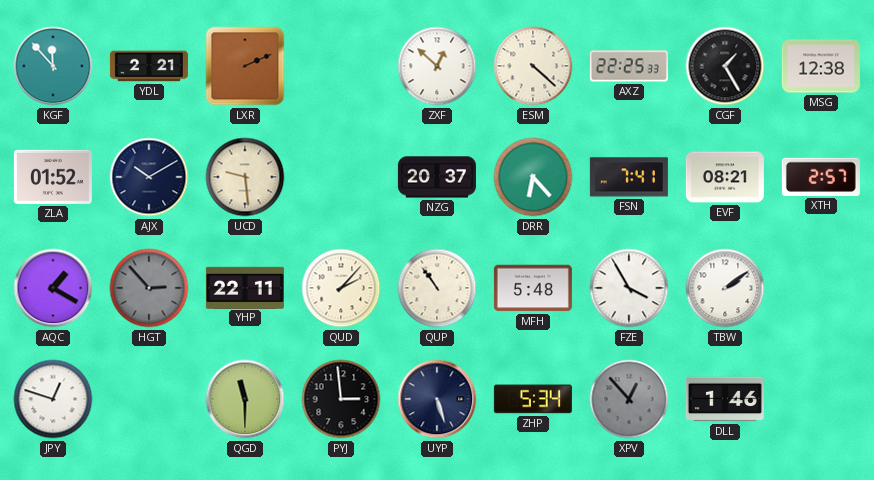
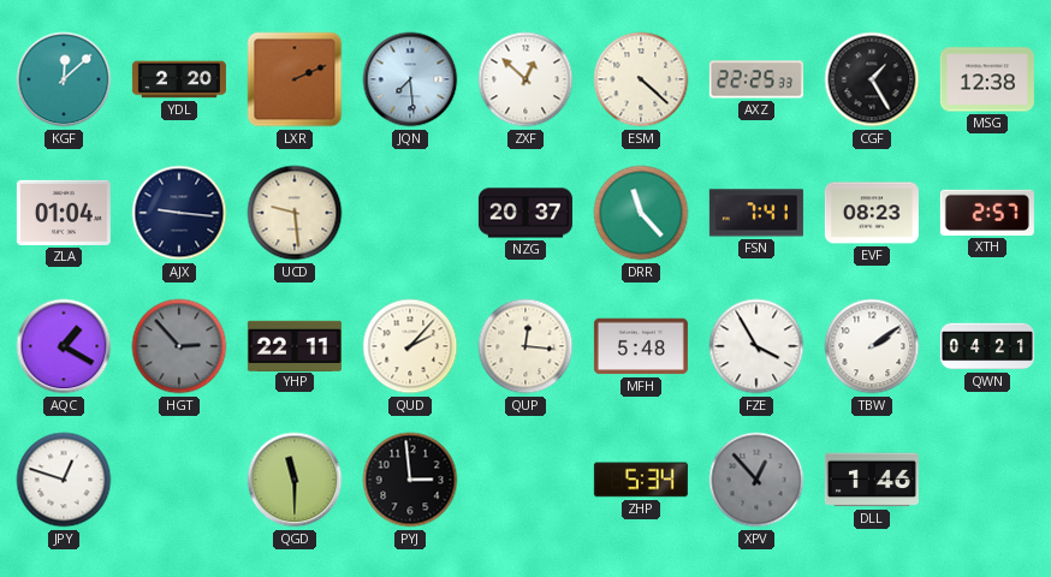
KGF: 11:53 -> 12:08 (64, 79)
YDL: 2:21 -> 2:20 (179, 79)
JQN: none -> 7:29 (410, 79)
ZLA: 01:52 -> 01:04 (64, 213)
AJX: 10:10 -> 9:16 (179, 213)
DRR: 6:23 -> 11:23 (641, 213)
EVF: 08:21 -> 08:23 (872, 213)
QUP: 10:54 -> 12:16 (525, 346)
QWN: none -> 04:21 (987, 346)
UYP: 5:27 -> none (437, 399)
